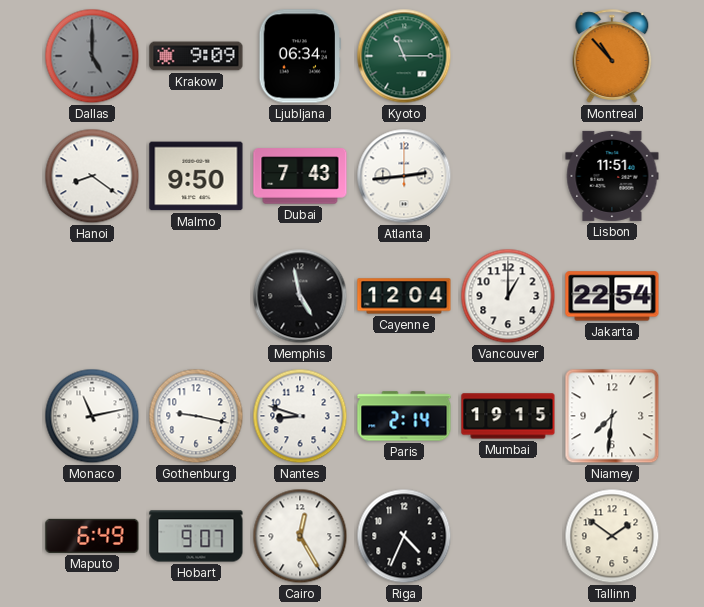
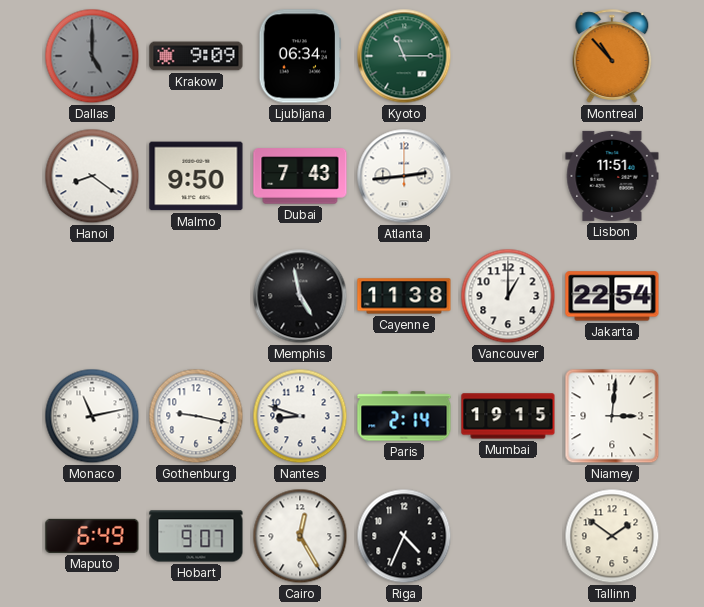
Cayenne: 12:04 -> 11:38 (404, 296)
Niamey: 7:31 -> 3:01 (612, 416)
